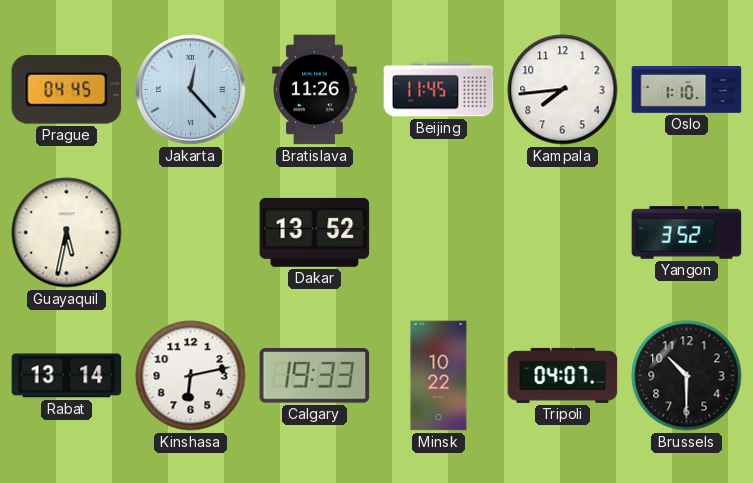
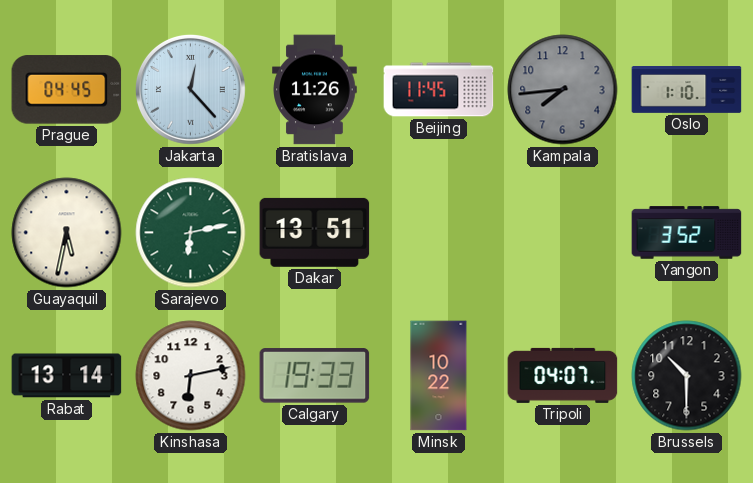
Kampala dial: white -> grey (563, 90)
Sarajevo: none -> 6:13 (191, 233)
Dakar: 13:52 -> 13:51 (315, 232)
